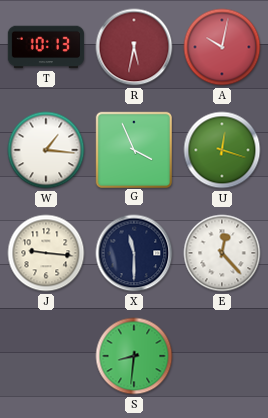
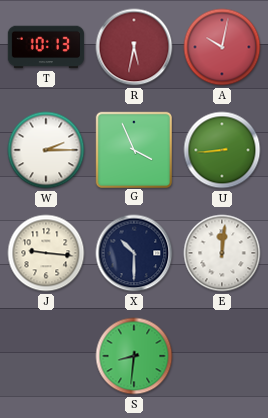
W: 1:16 -> 2:15 (46, 150)
U: 12:18 -> 8:44 (222, 150)
X: 11:30 -> 10:30 (134, 253)
E: 12:23 -> 12:01 (222, 253)
